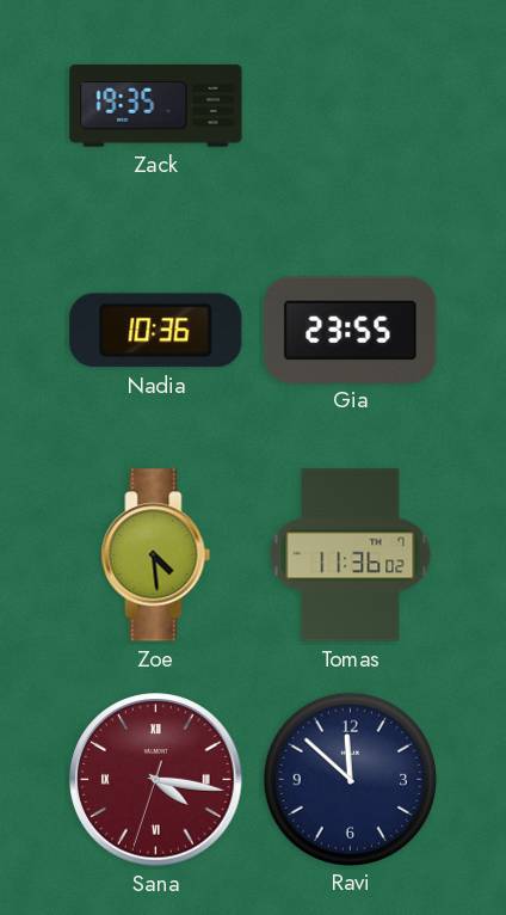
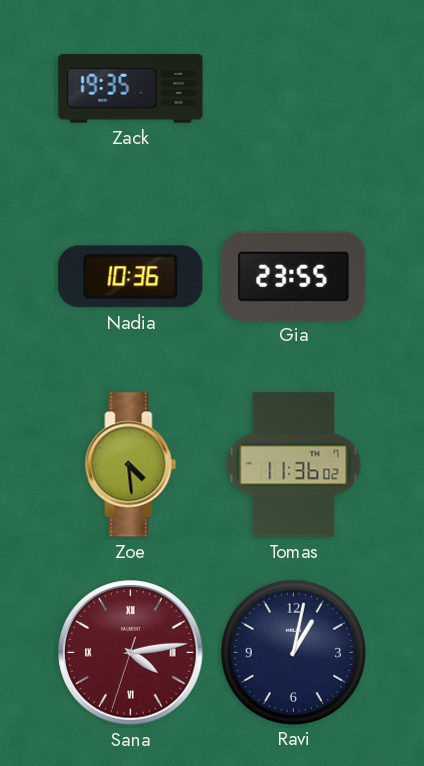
Sana: 4:16 -> 4:13 (131, 653)
Ravi: 11:52 -> 1:02 (293, 652)
